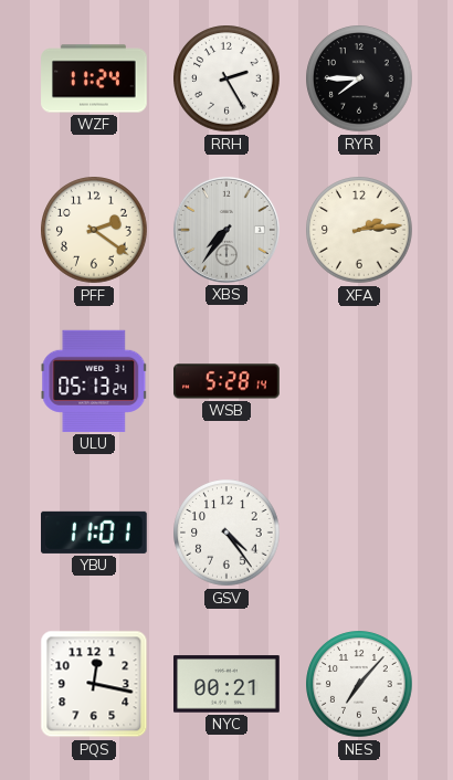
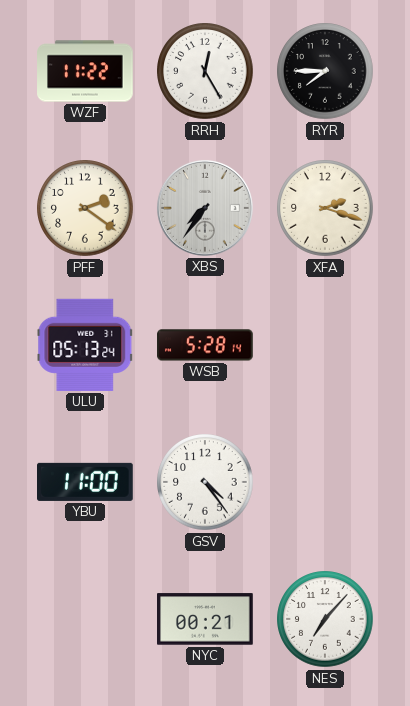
WZF: 11:24 -> 11:22 (85, 71)
RRH: 2:25 -> 12:25 (205, 71)
XFA: 2:14 -> 2:18 (325, 208)
YBU: 11:01 -> 11:00 (86, 482)
PQS: 12:17 -> none (94, 684)
